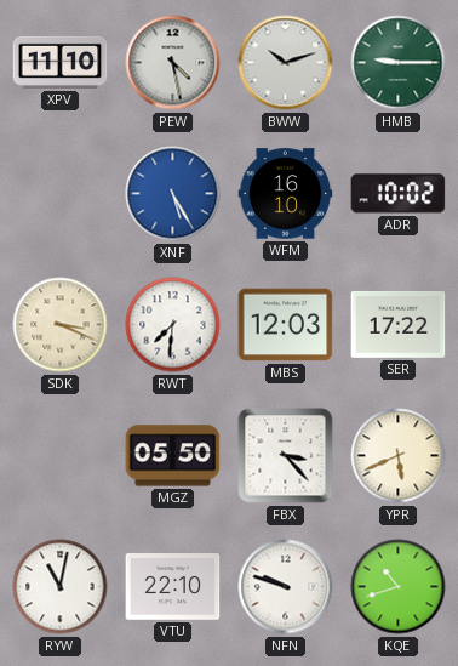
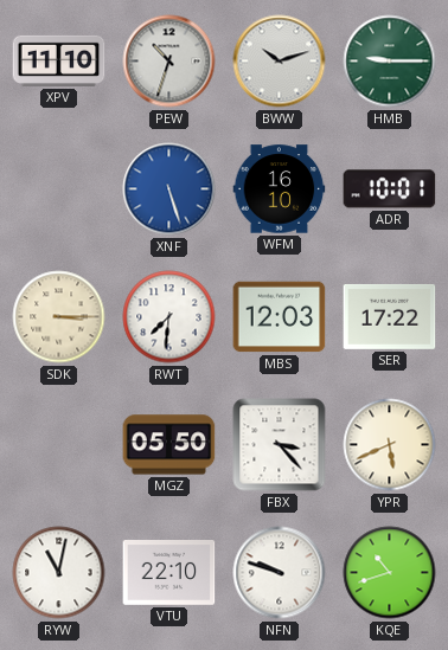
PEW: 4:28 -> 10:33 (169, 62)
XNF: 5:25 -> 5:27 (169, 189)
ADR: 10:02 -> 10:01 (390, 189)
SDK: 3:19 -> 3:15 (59, 317)
